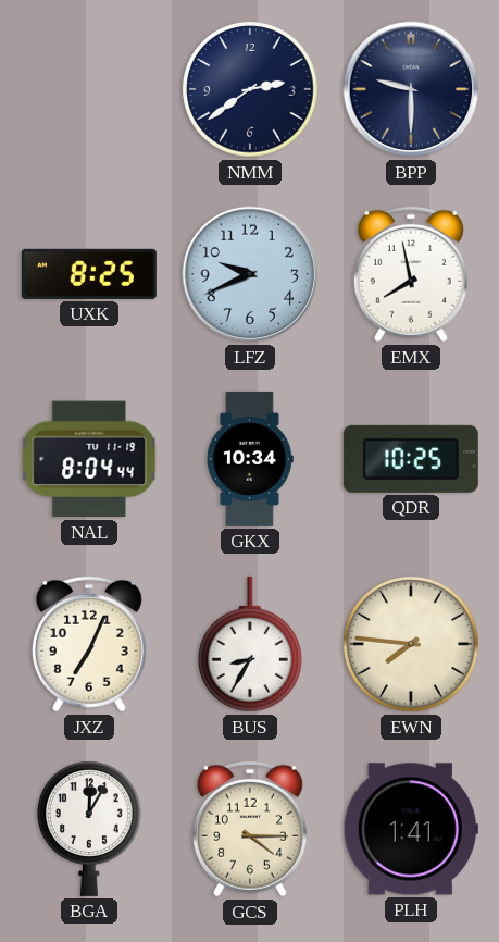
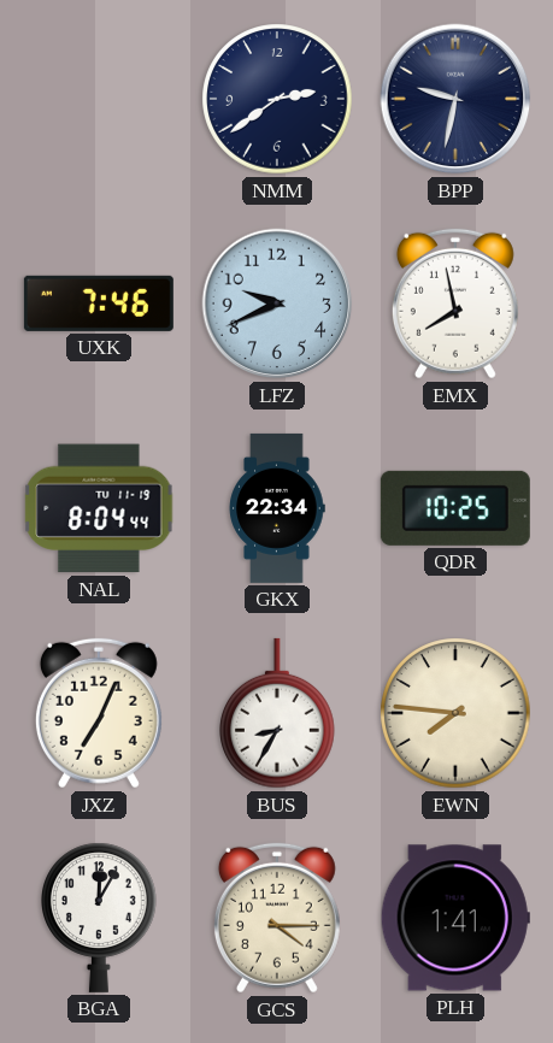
BPP: 9:30 -> 9:32 (455, 99)
UXK: 8:25 -> 7:46 (99, 304)
GKX: 10:34 -> 22:34 (277, 508)
